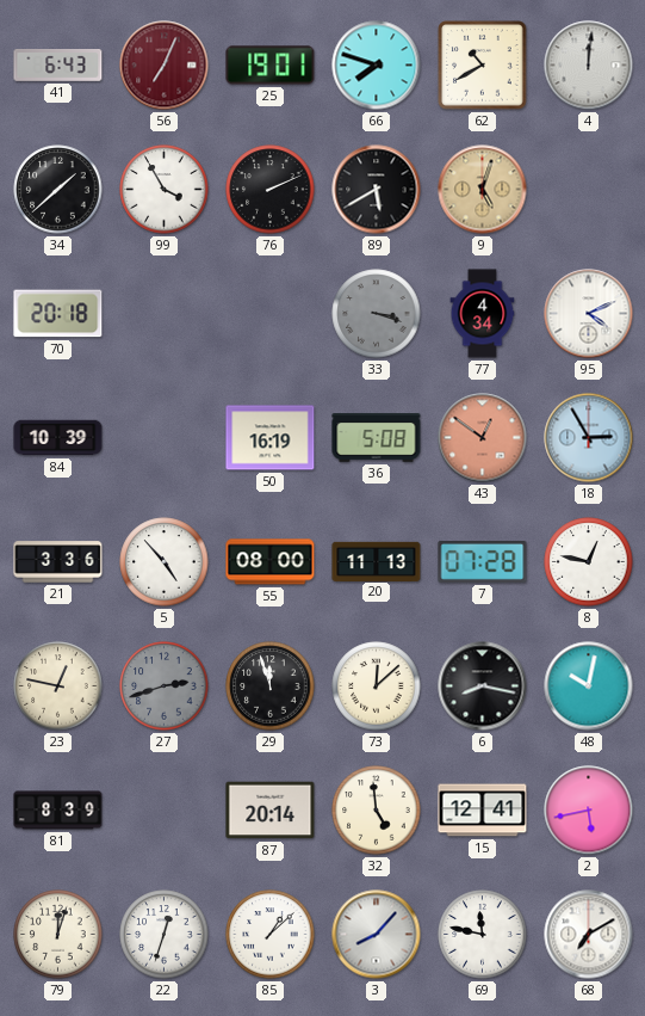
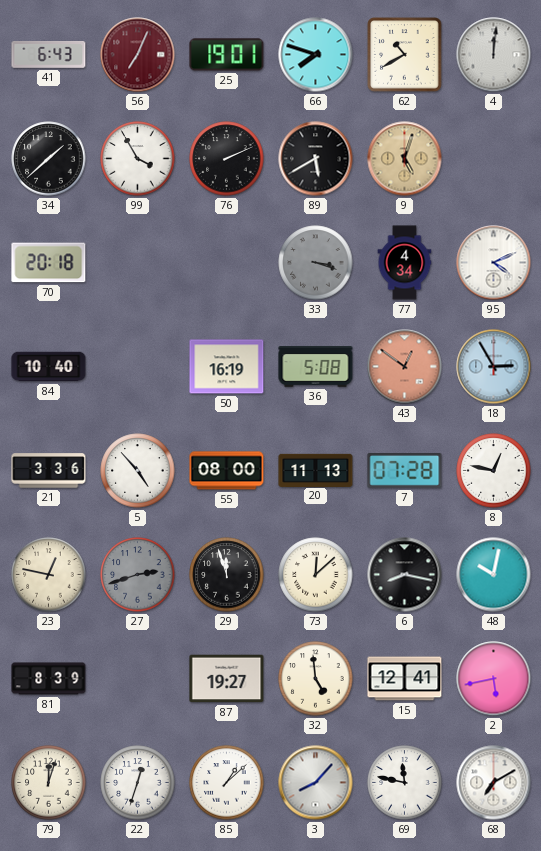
84: 10:39 -> 10:40 (49, 367)
87: 20:14 -> 19:27 (227, 679)
